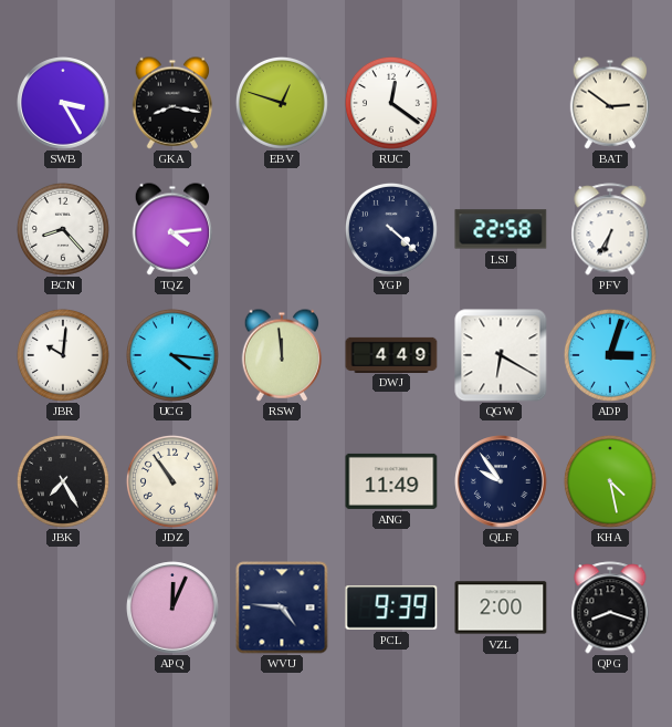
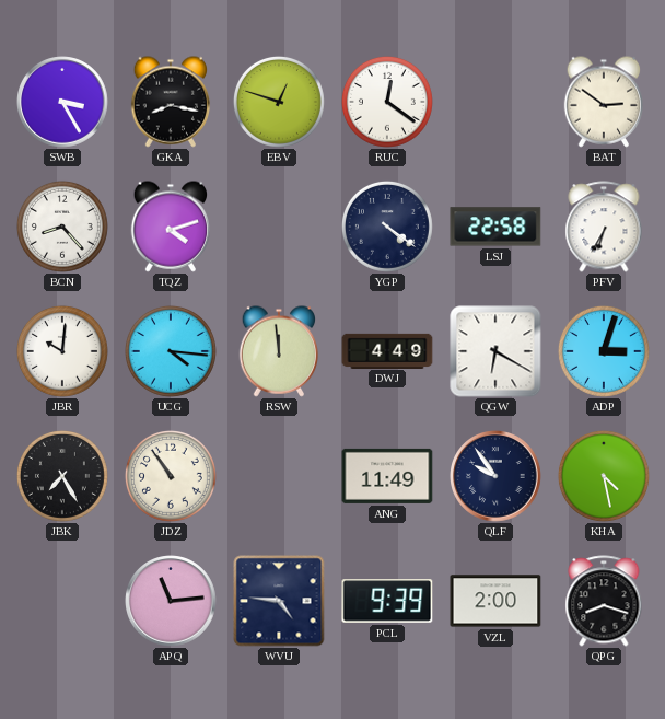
TQZ: 4:14 -> 4:12 (171, 227)
YGP: 4:22 -> 4:21 (387, 227)
APQ: 12:04 -> 11:14 (171, 601)
